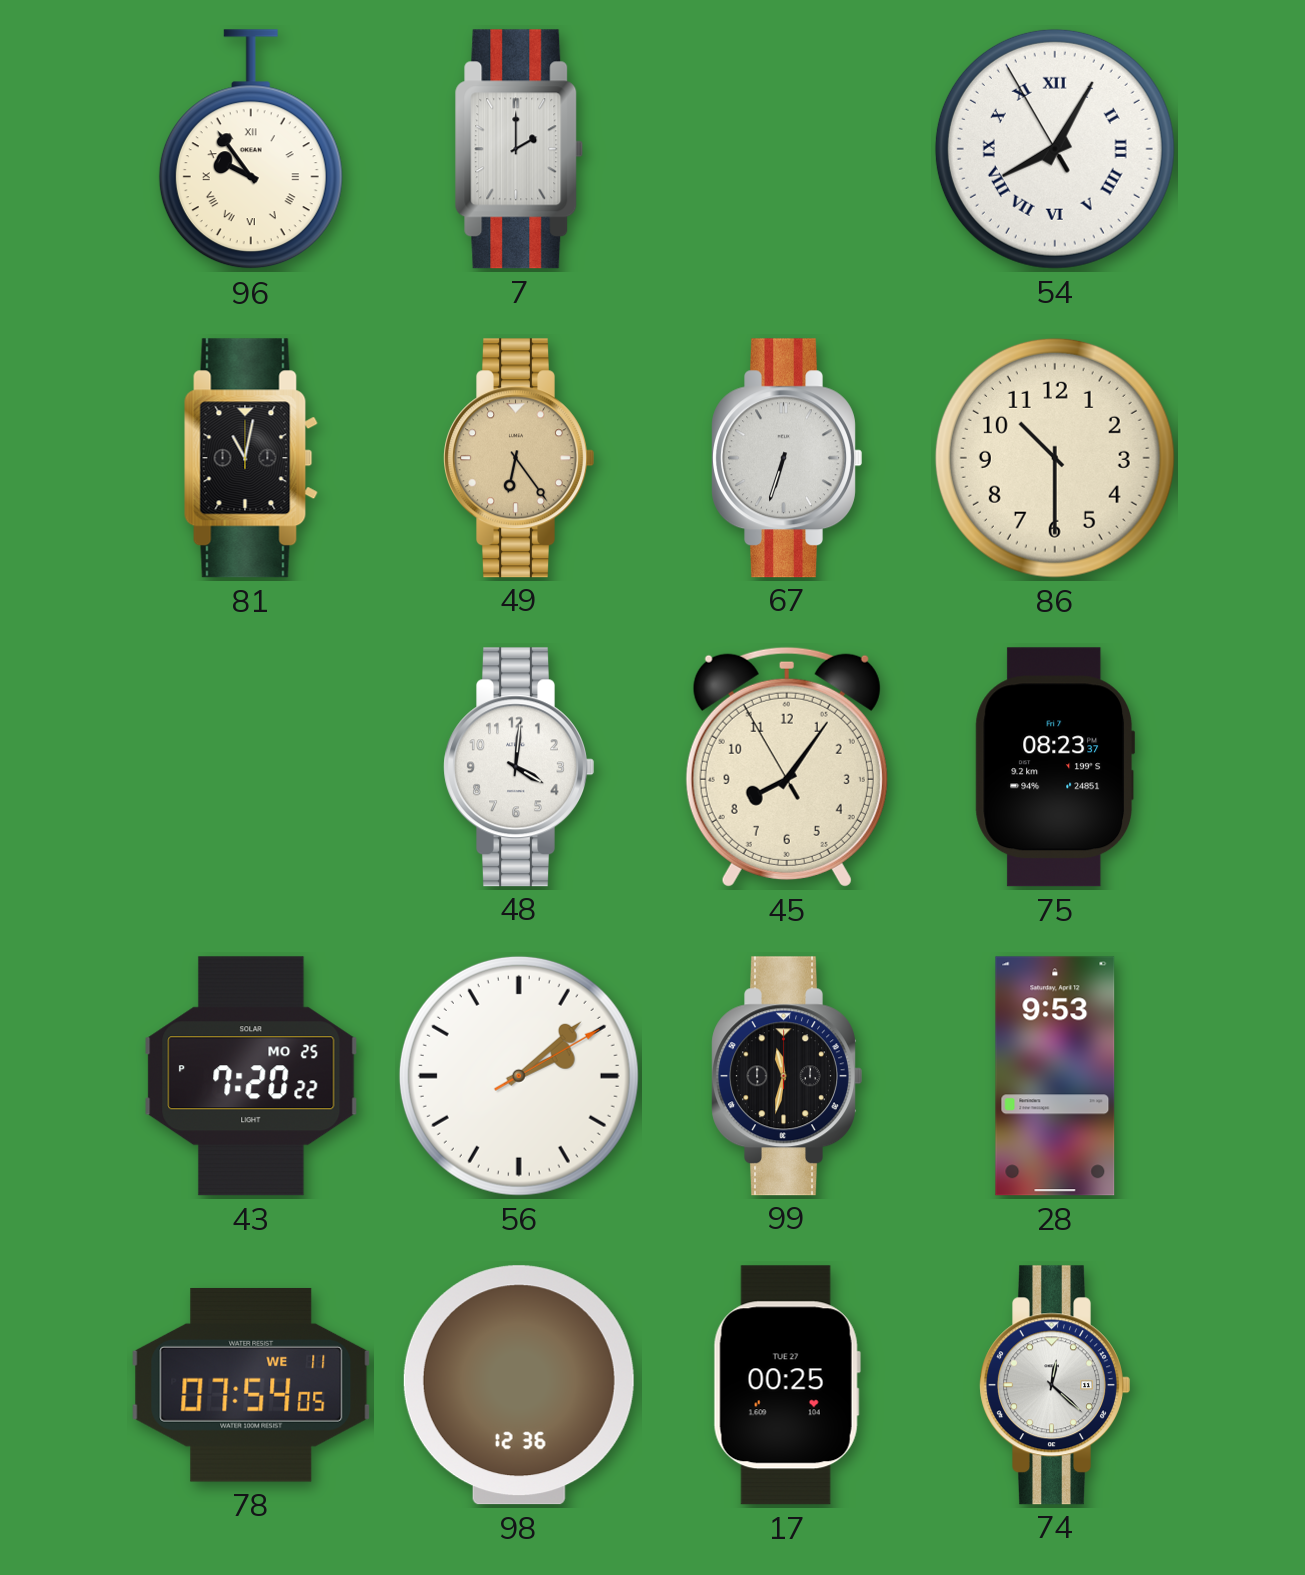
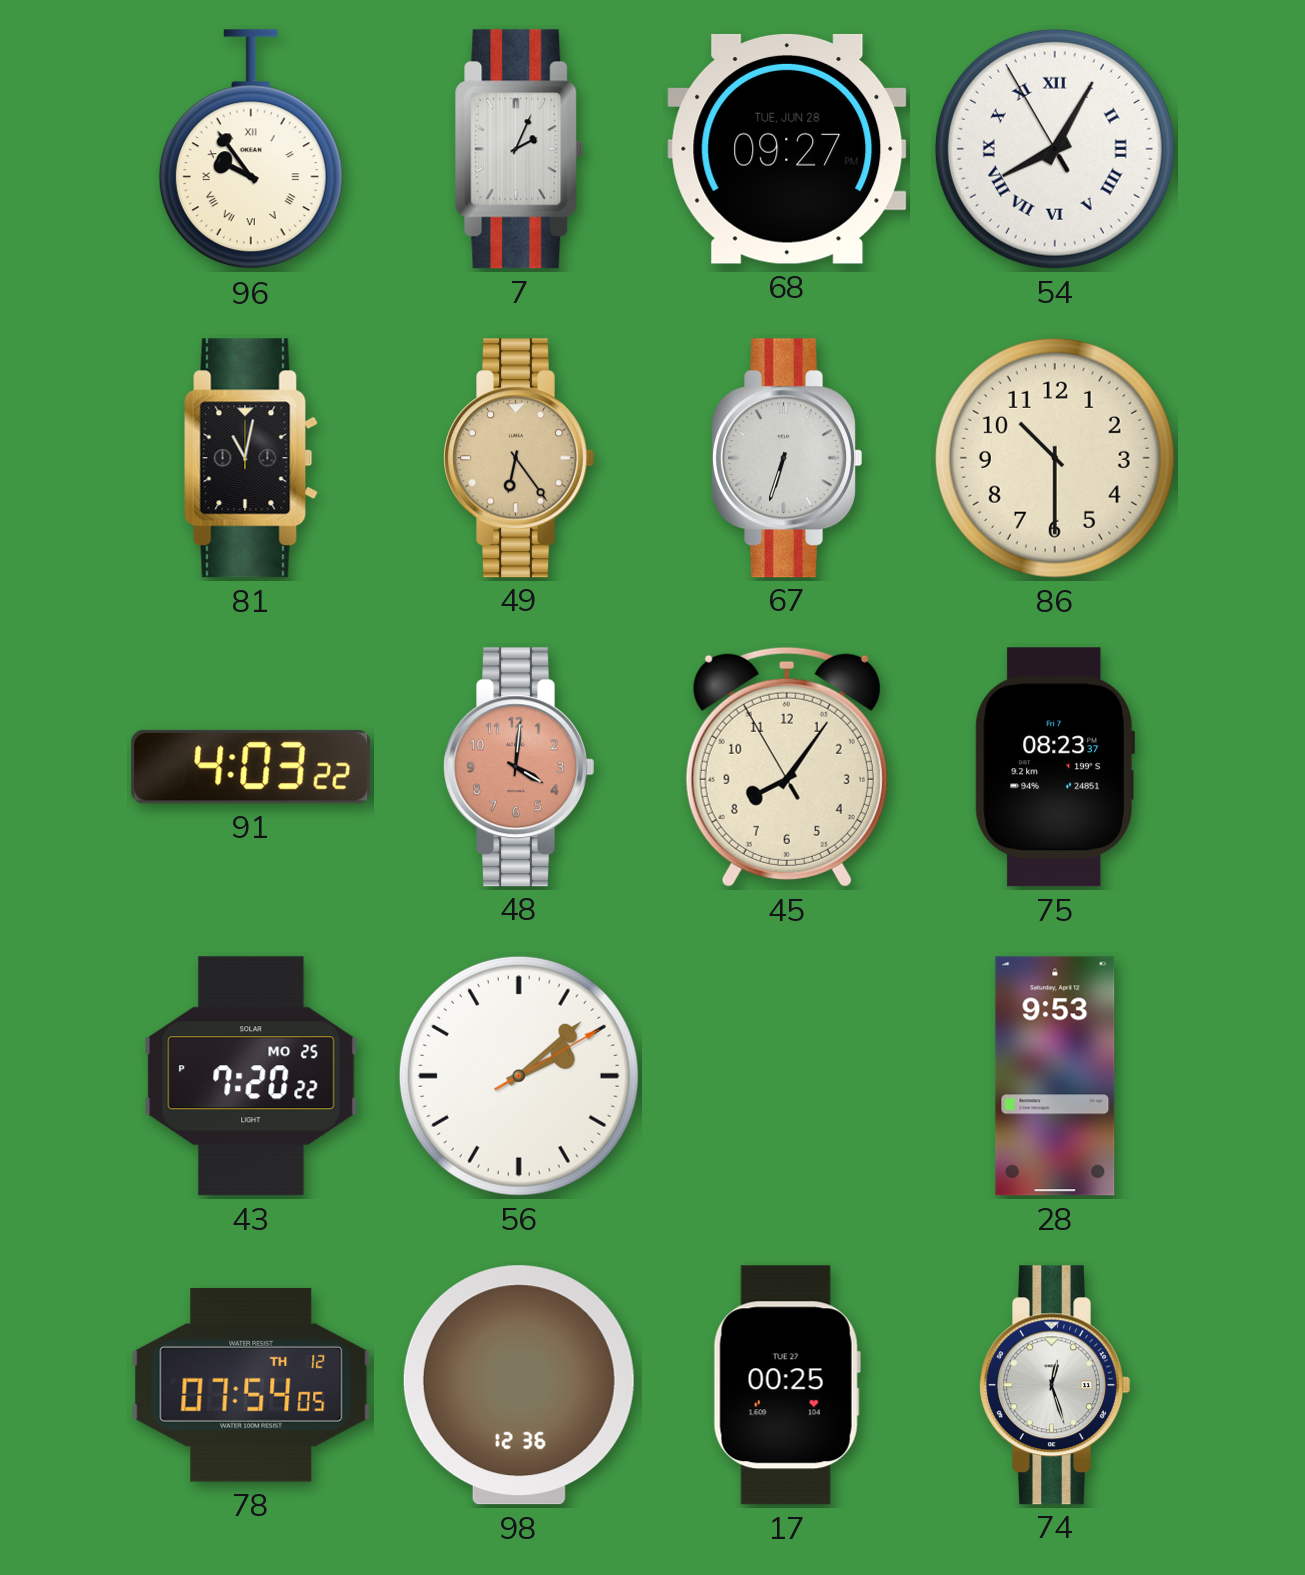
7: 2:00 -> 2:04 (519, 149)
68: none -> 09:27 (787, 149)
91: none -> 4:03 (251, 767)
48 dial: white -> salmon (519, 767)
99: 11:32 -> none (787, 1076)
78 date: WE 11 -> TH 12 (251, 1385)
74: 12:22 -> 12:27 (1055, 1385)
